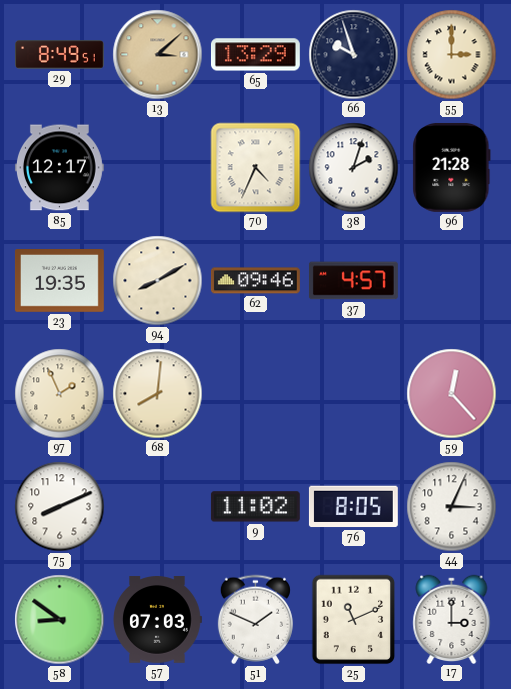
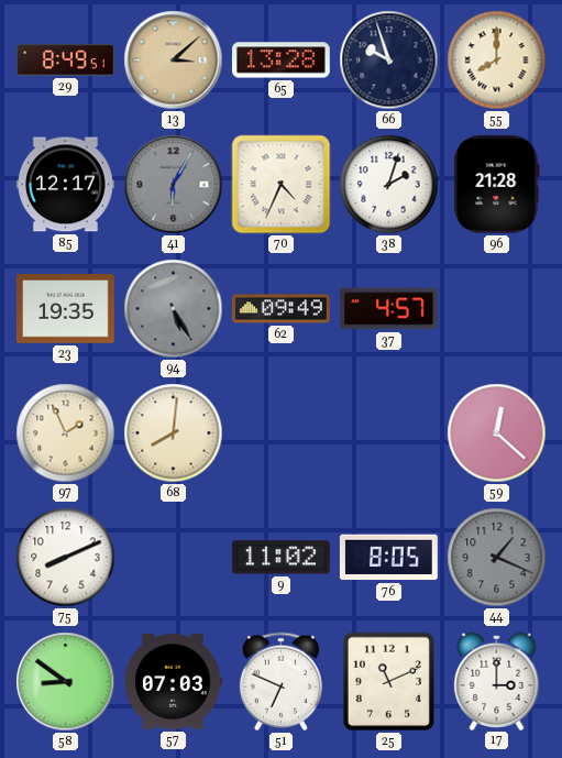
65: 13:29 -> 13:28 (280, 61)
55: 3:00 -> 8:00 (497, 61)
41: none -> 6:05 (174, 185)
94: 8:10 -> 5:25 (174, 309)
94 dial: cream -> grey (174, 309)
62: 09:46 -> 09:49 (280, 309)
59: 12:23 -> 12:22 (497, 433)
44: 3:04 -> 1:19 (497, 558)
44 dial: white -> grey (497, 558)
51: 1:49 -> 6:49 (280, 682)
